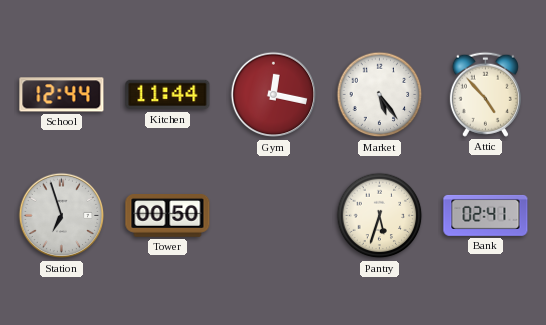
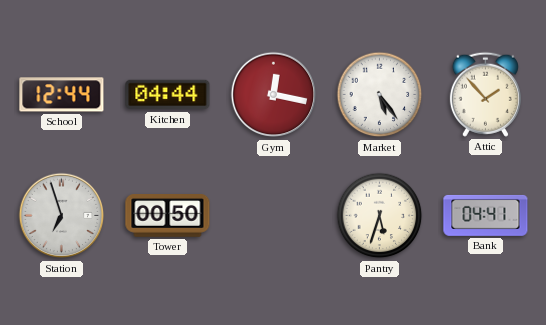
Kitchen: 11:44 -> 04:44 (168, 95)
Attic: 4:53 -> 1:53 (485, 94)
Bank: 02:41 -> 04:41 (486, 215)
